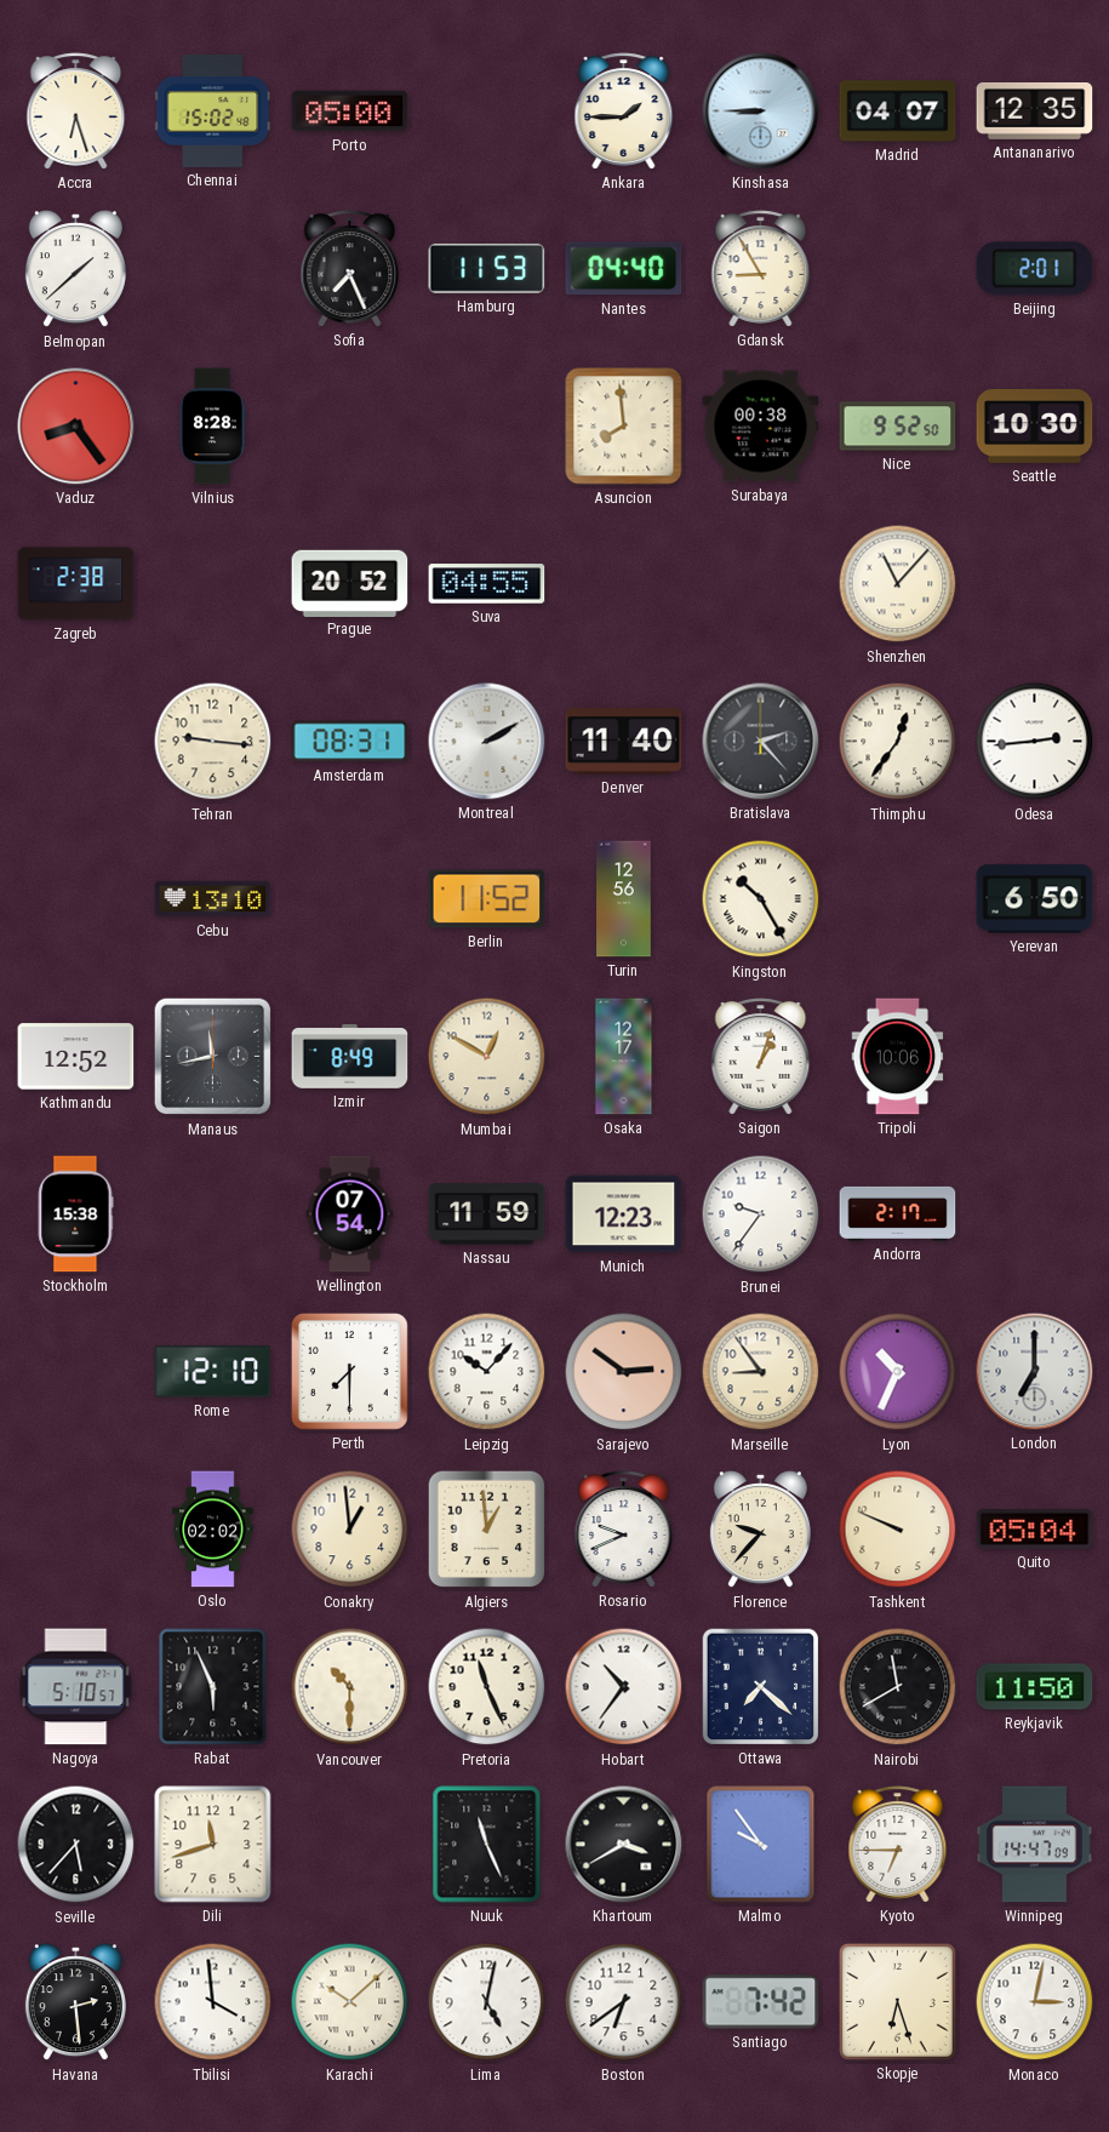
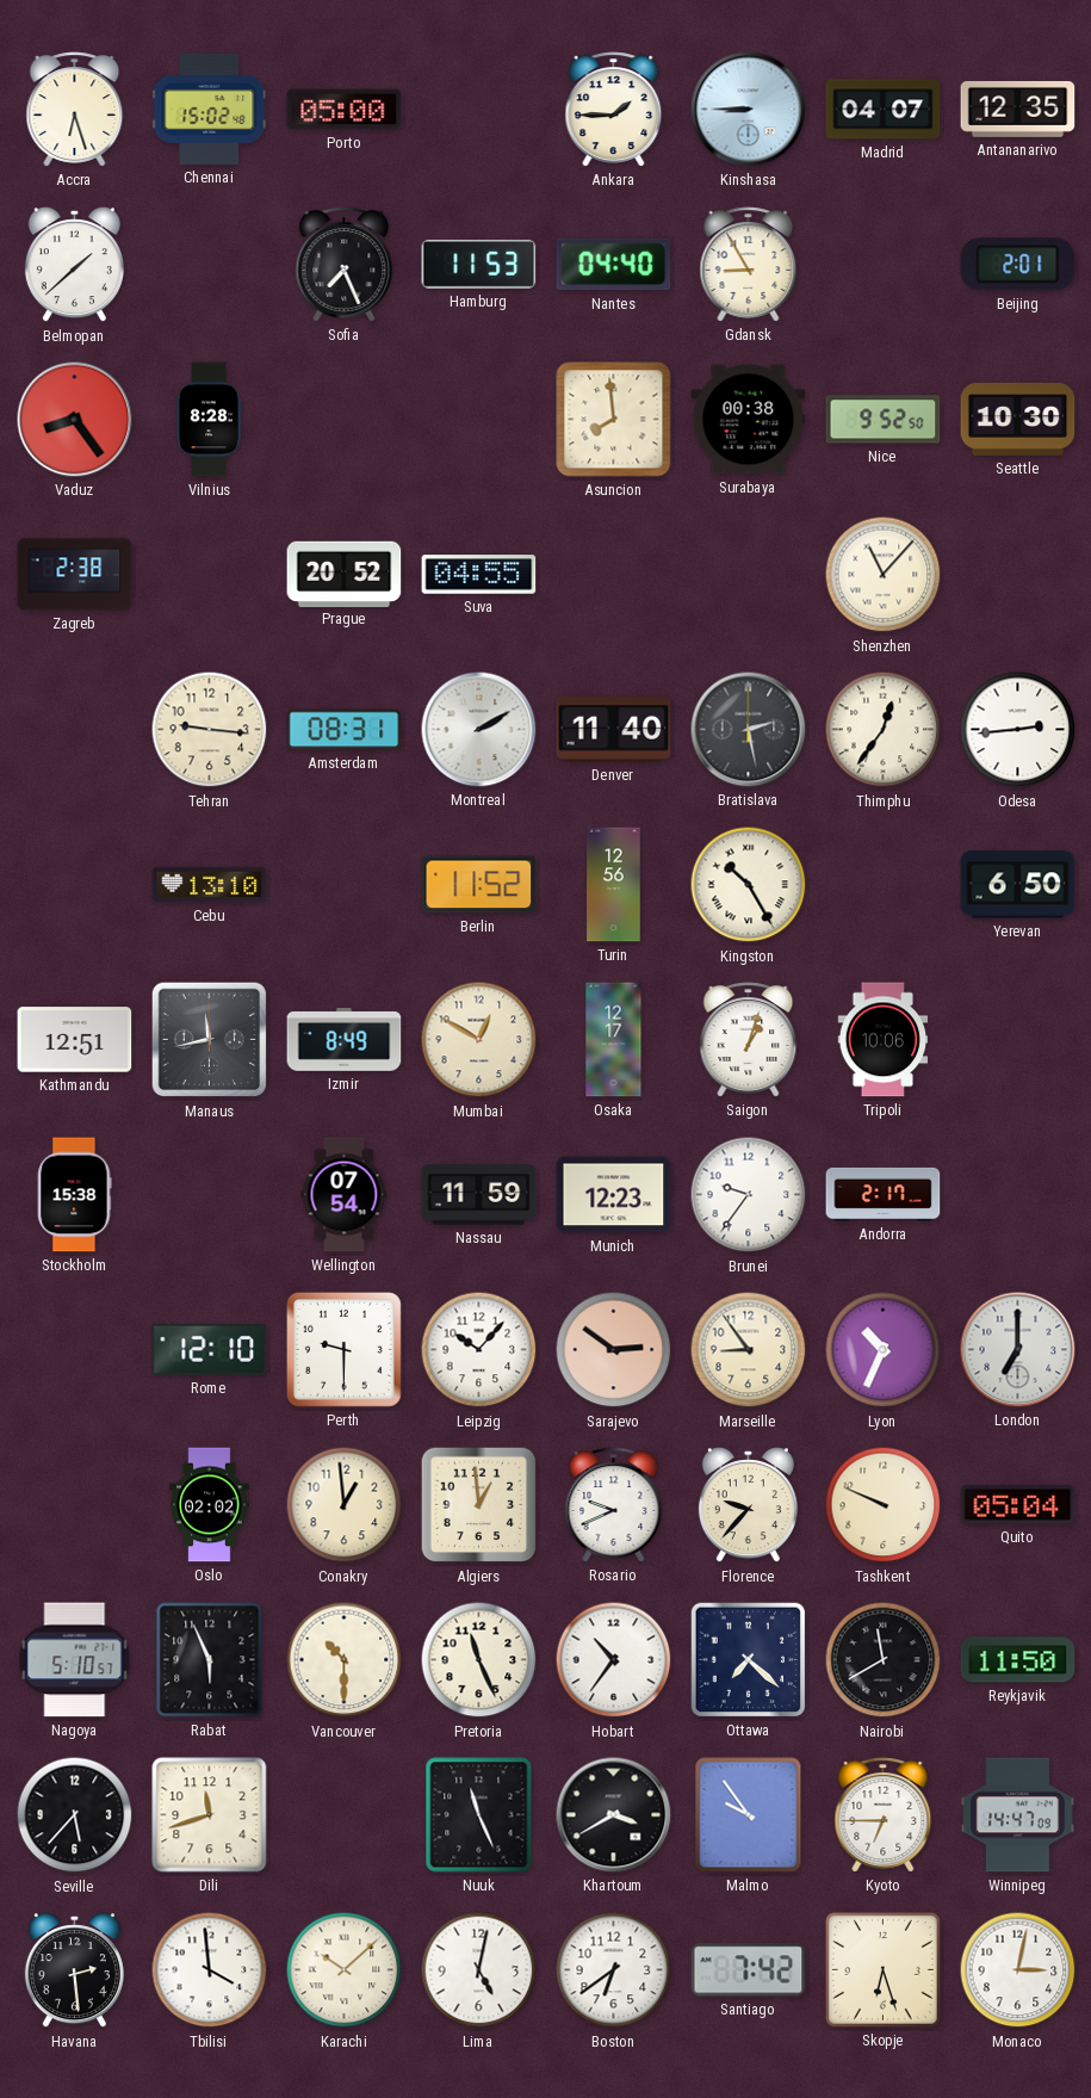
Bratislava: 2:23 -> 2:28 (749, 730)
Kathmandu: 12:52 -> 12:51 (75, 1040)
Perth: 7:30 -> 9:30 (343, 1349)
